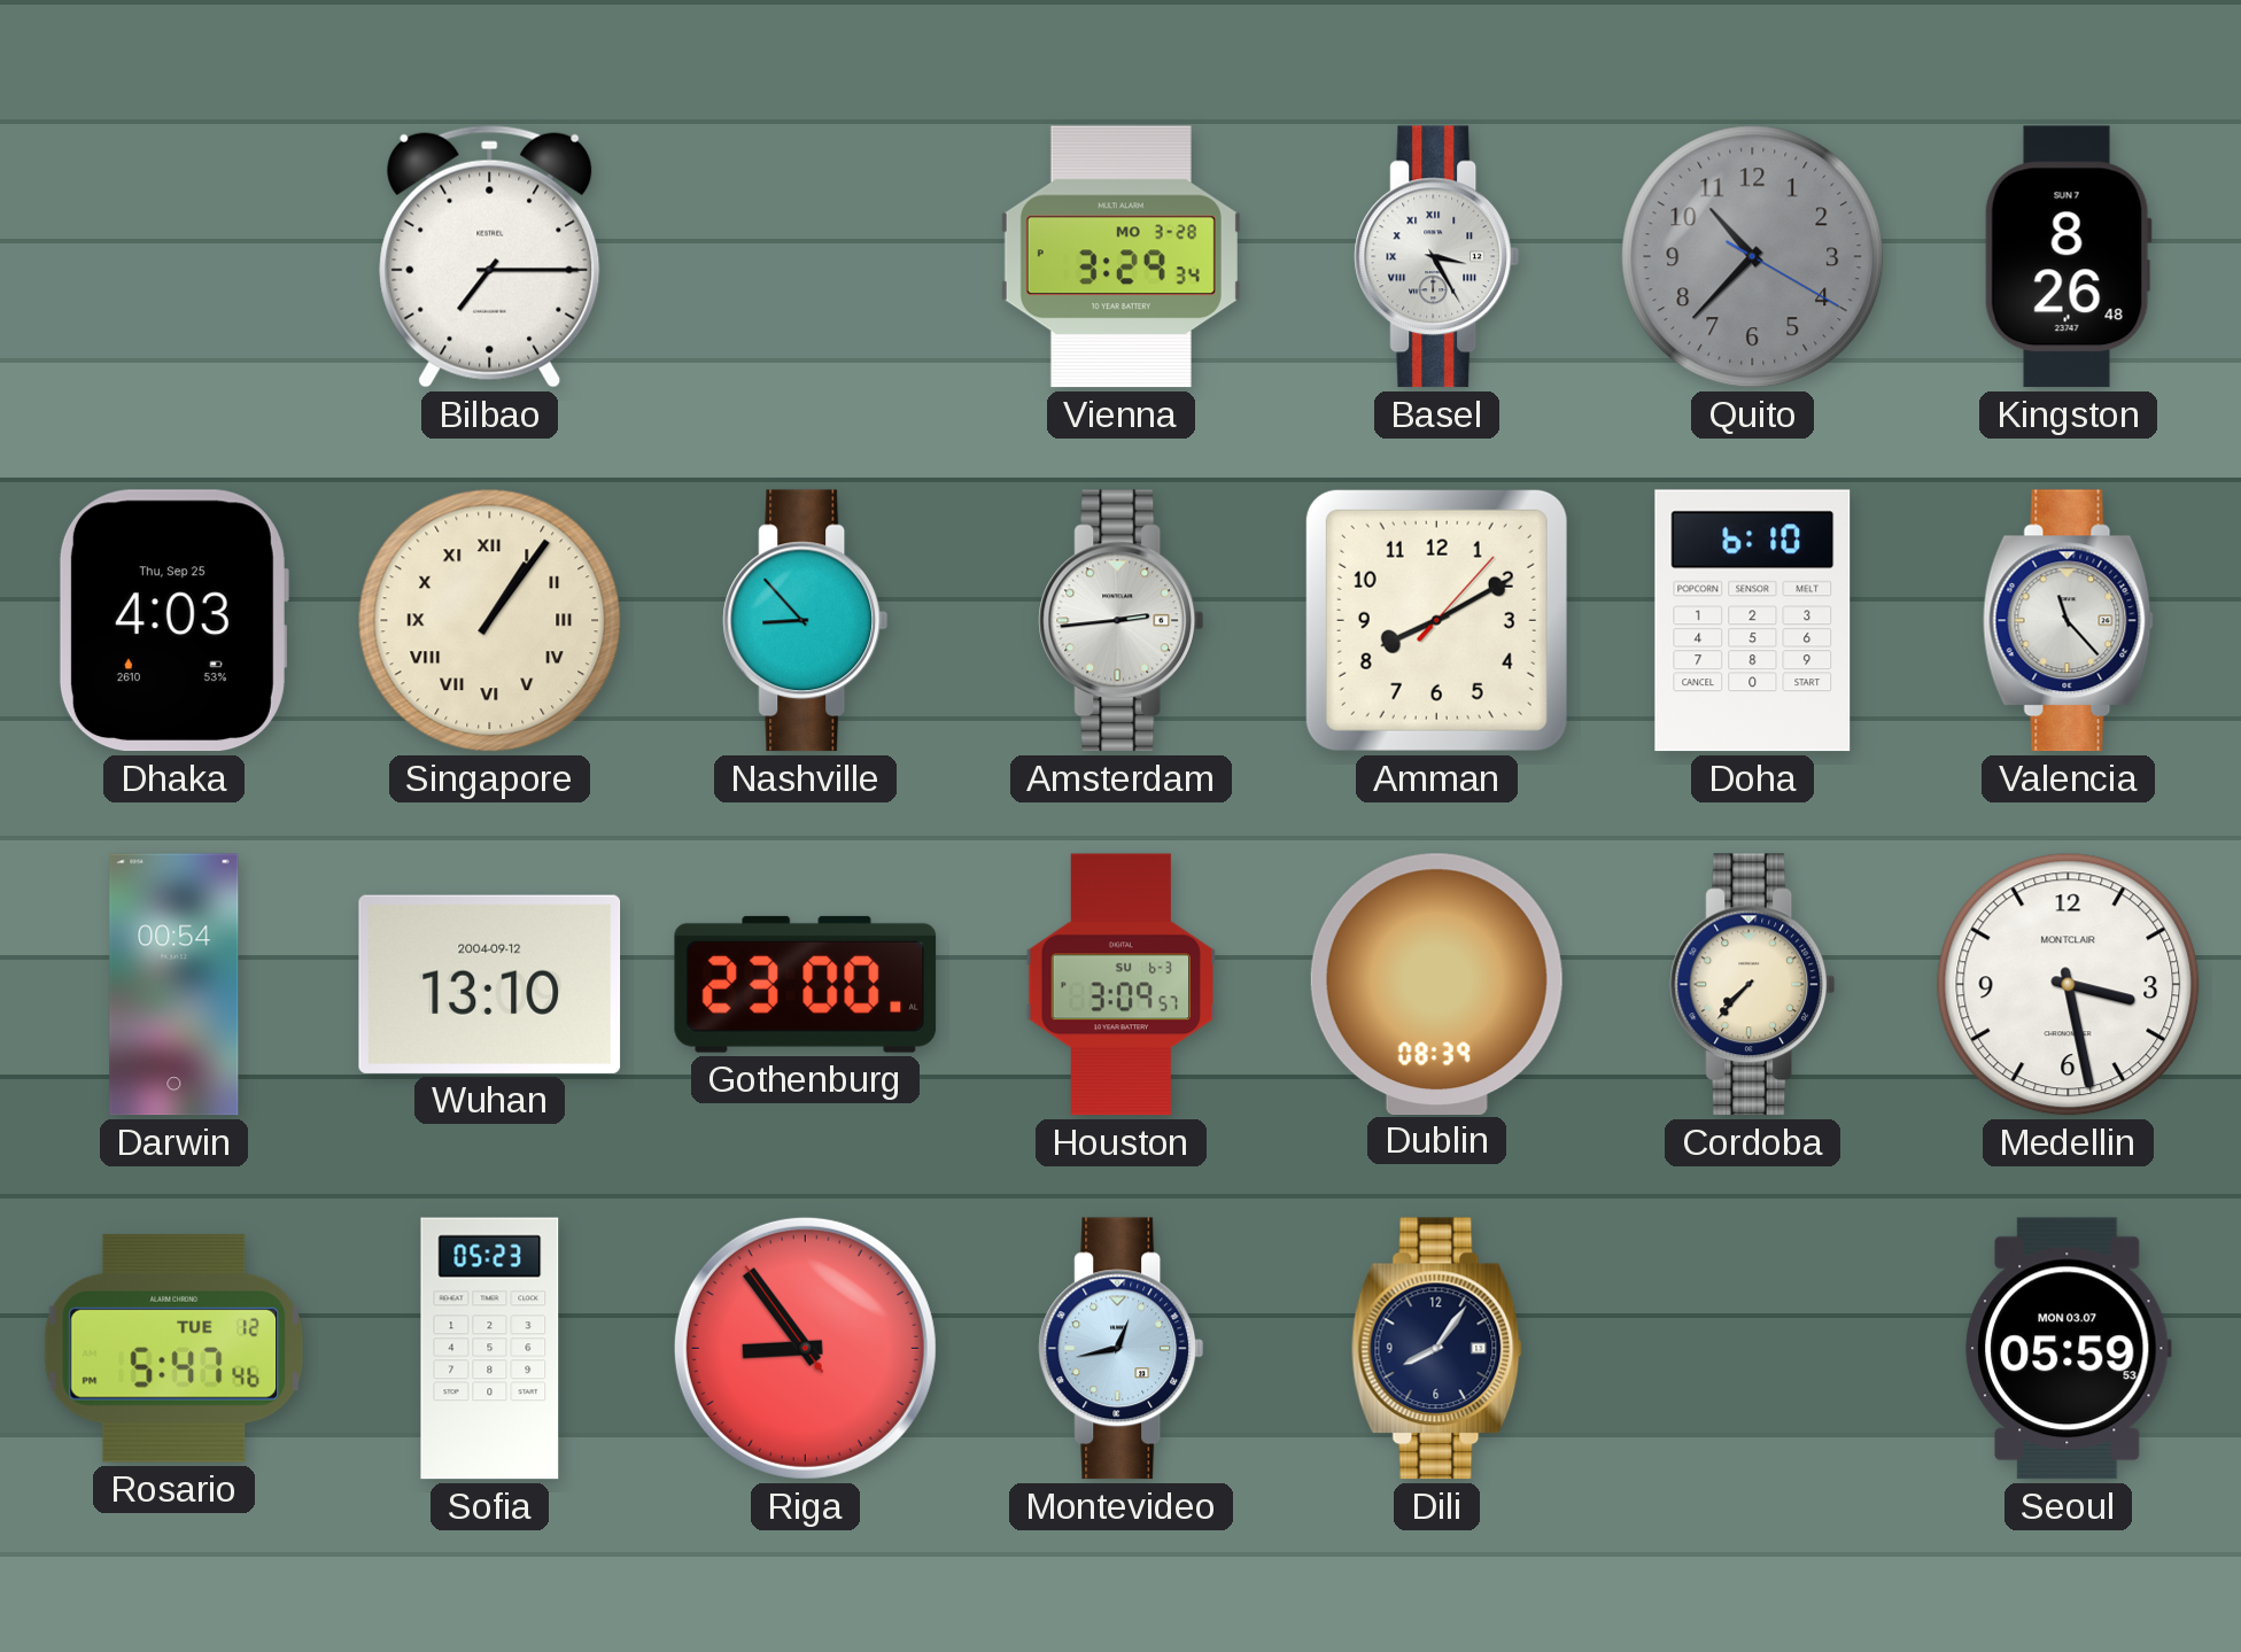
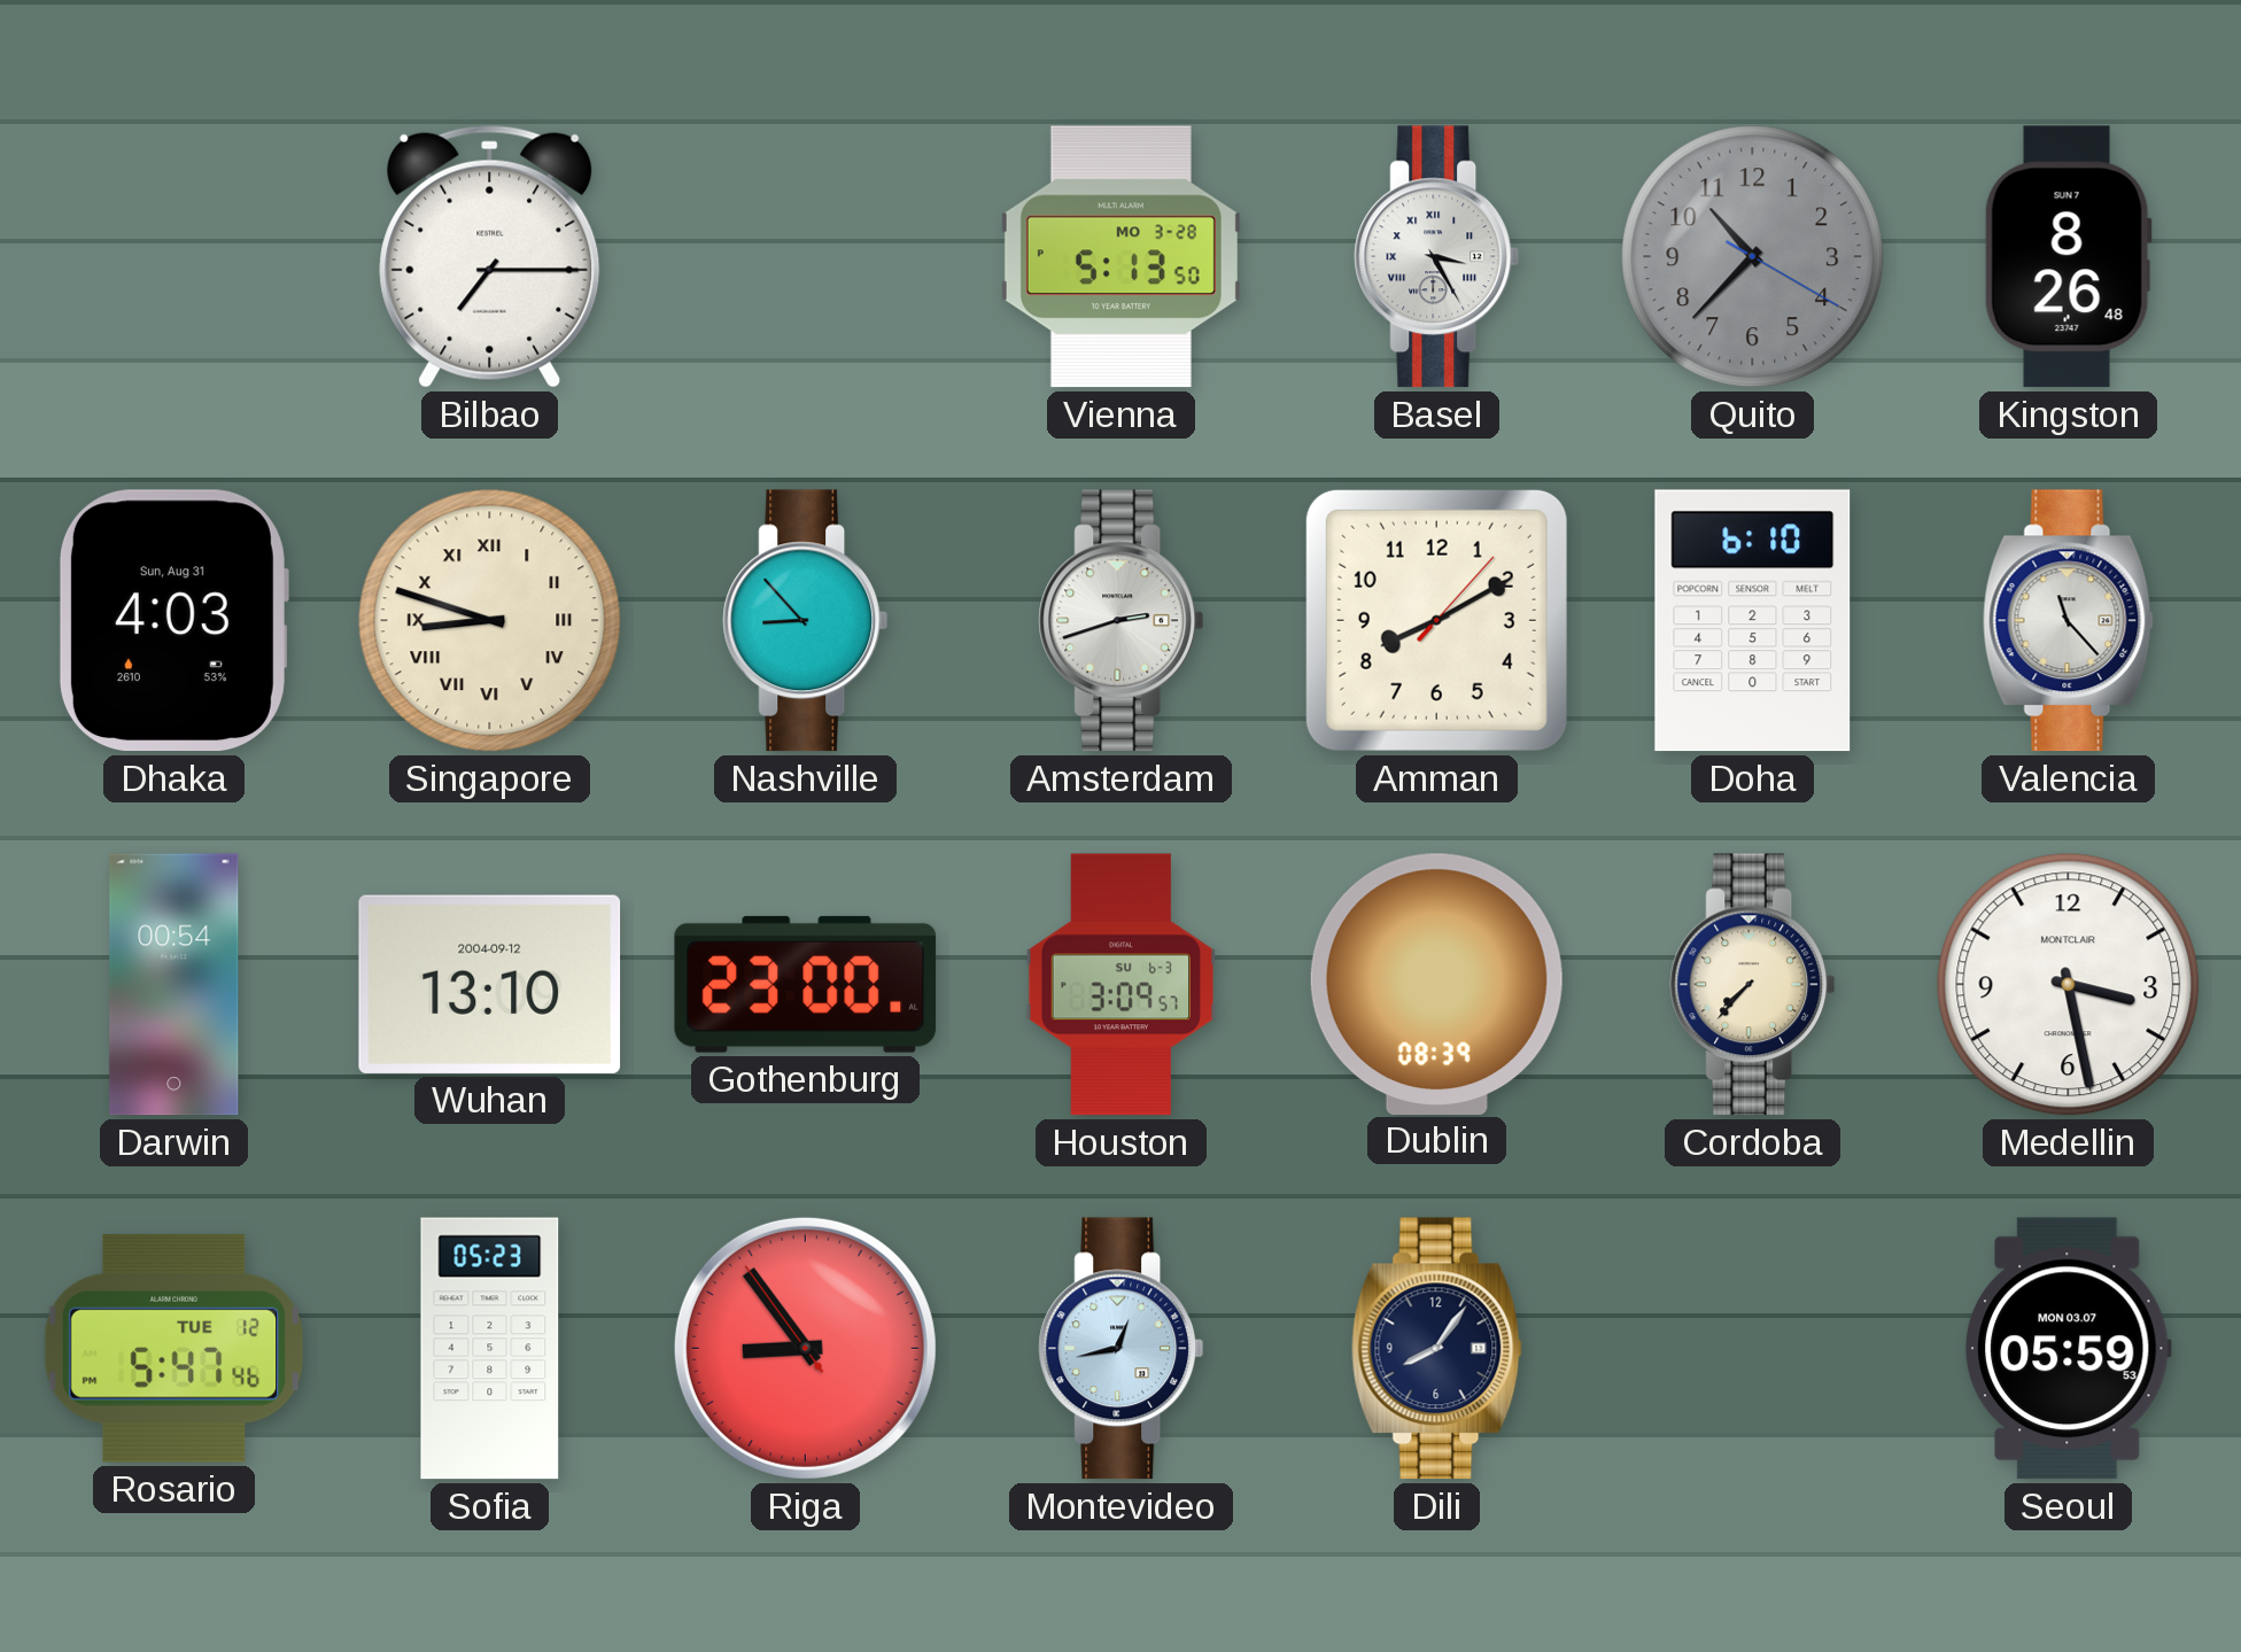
Vienna: 3:29 -> 5:13 (1120, 257)
Dhaka date: Thu, Sep 25 -> Sun, Aug 31 (173, 621)
Singapore: 1:06 -> 8:48 (490, 621)
Amsterdam: 2:44 -> 2:42 (1122, 621)
